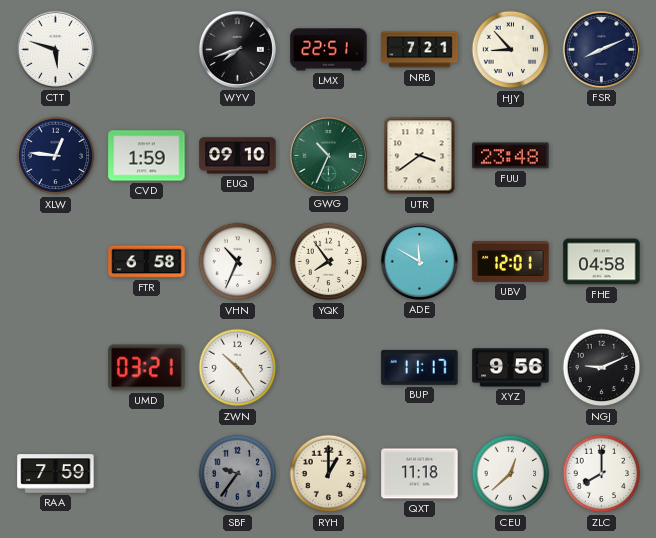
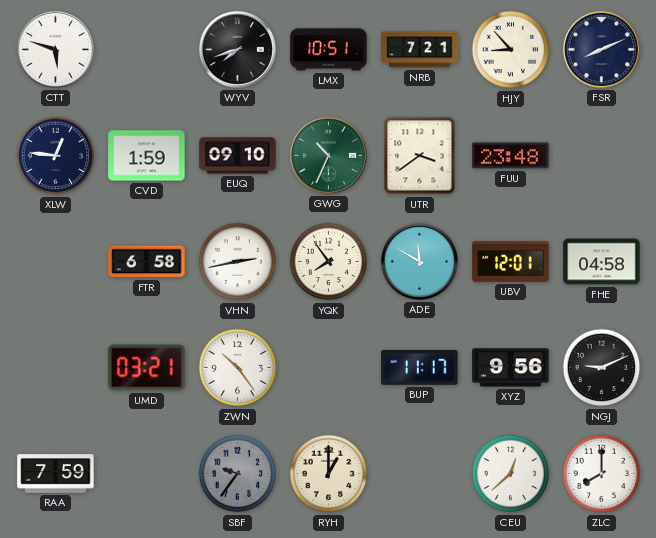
LMX: 22:51 -> 10:51 (329, 50)
VHN: 10:34 -> 2:43 (238, 262)
QXT: 11:18 -> none (420, 474)
